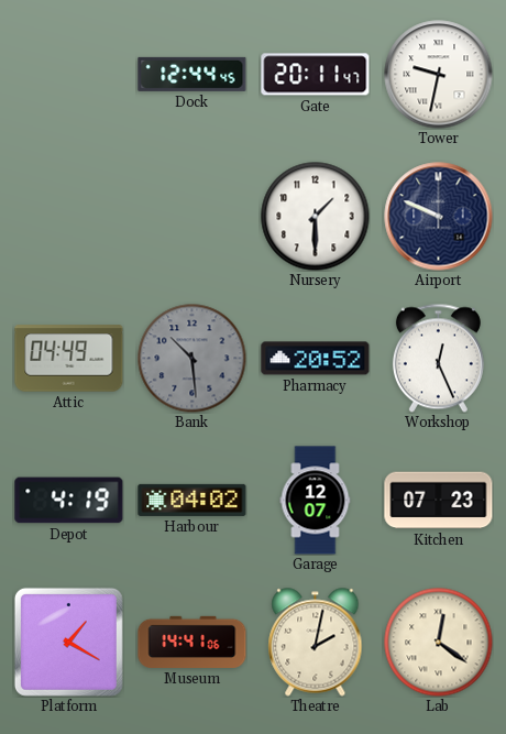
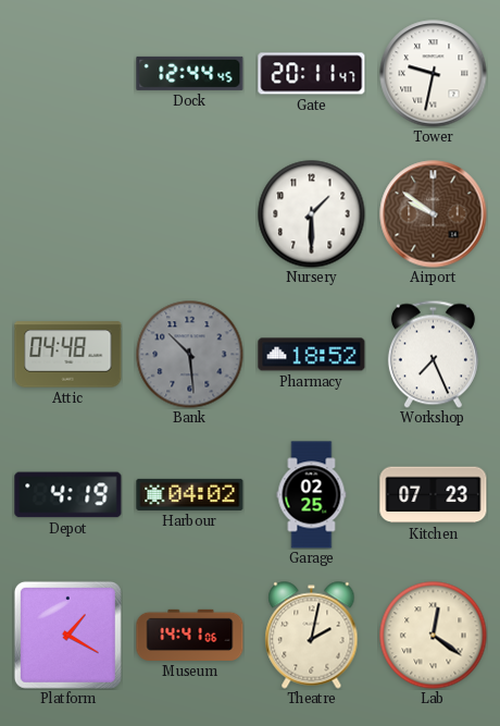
Airport: 9:49 -> 9:51 (434, 214)
Airport dial: navy -> brown (434, 214)
Attic: 04:49 -> 04:48 (68, 355)
Pharmacy: 20:52 -> 18:52 (312, 355)
Workshop: 12:26 -> 7:26 (433, 354)
Garage: 12:07 -> 02:25 (312, 495)
